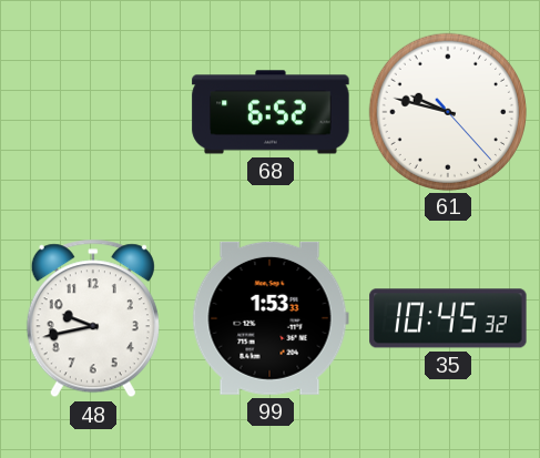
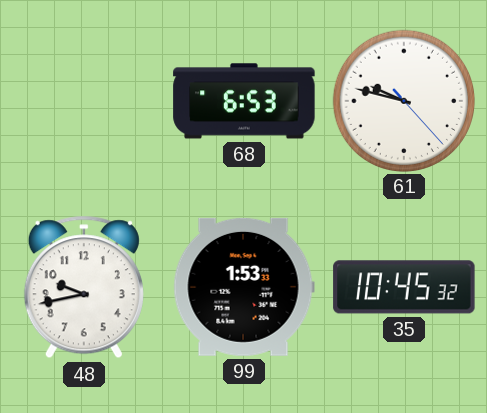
68: 6:52 -> 6:53 (244, 101)
